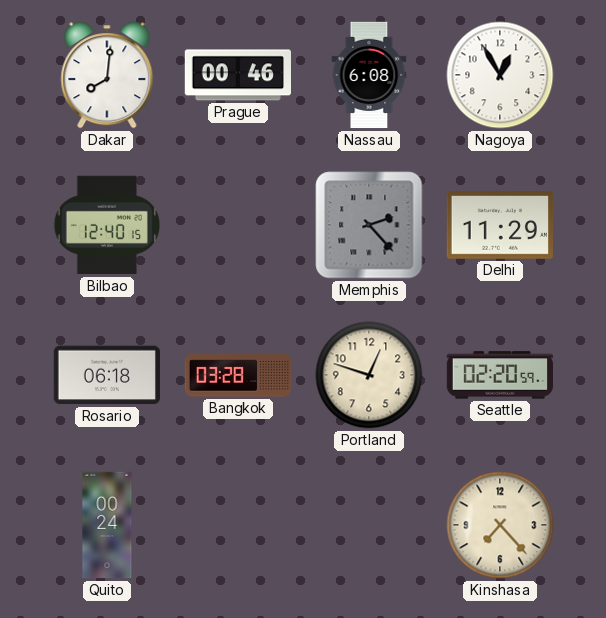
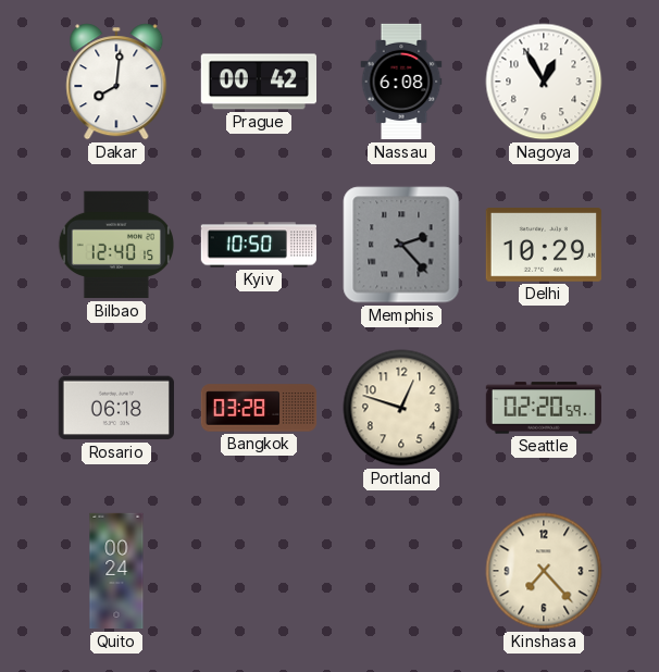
Prague: 00:46 -> 00:42 (258, 82)
Kyiv: none -> 10:50 (258, 245)
Delhi: 11:29 -> 10:29 (543, 246)
